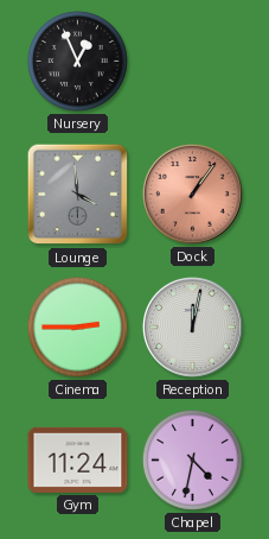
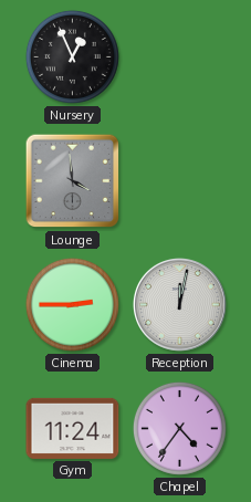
Dock: 1:06 -> none (193, 195)
Chapel: 4:32 -> 4:36 (179, 428)
